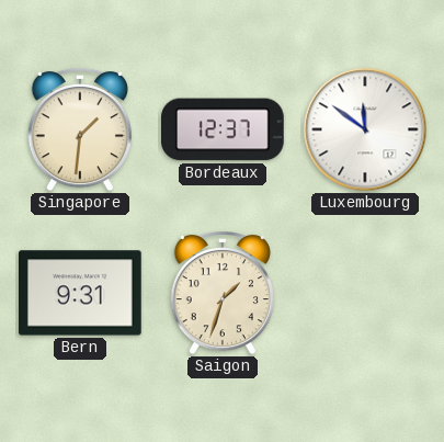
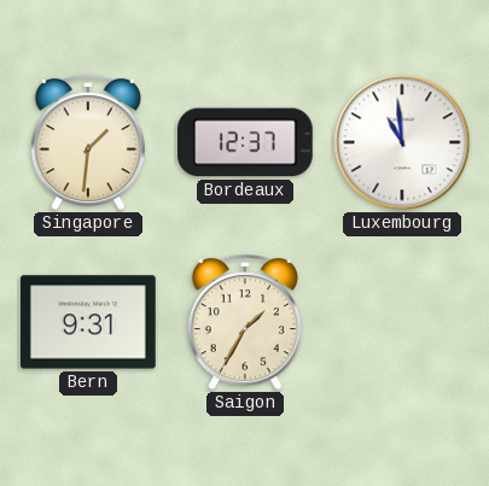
Luxembourg: 11:51 -> 10:59 (402, 142)
Saigon: 1:33 -> 1:35 (245, 322)
